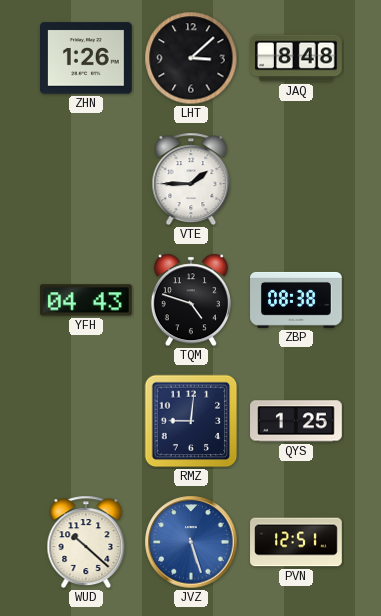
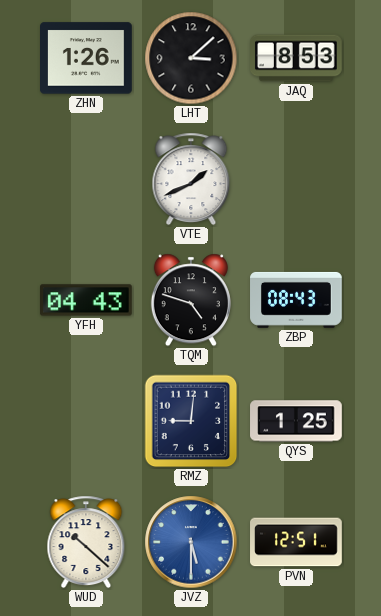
JAQ: 8:48 -> 8:53 (296, 58)
VTE: 1:45 -> 1:41 (191, 179)
ZBP: 08:38 -> 08:43 (296, 300)
JVZ: 5:27 -> 5:30 (191, 542)
